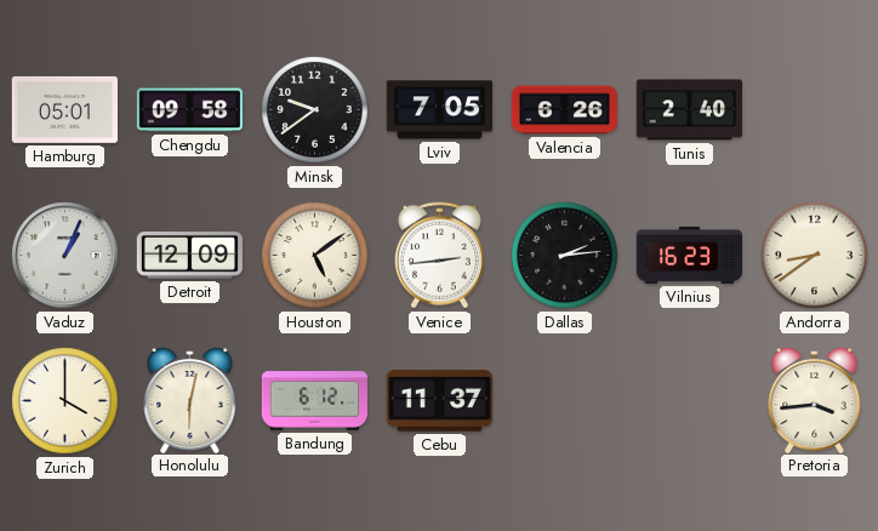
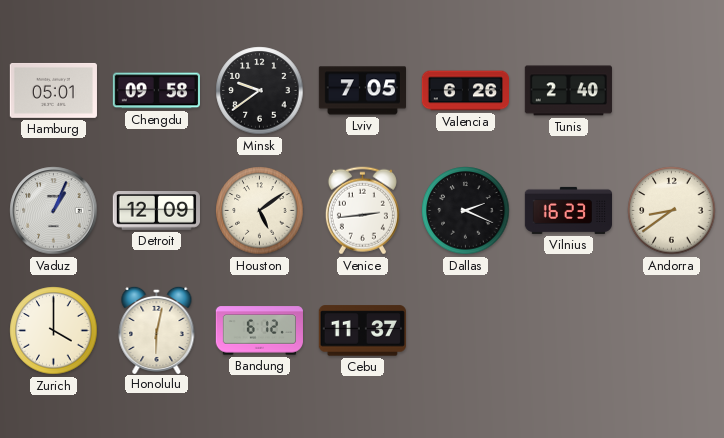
Dallas: 2:14 -> 2:19 (466, 211)
Pretoria: 3:44 -> none (815, 399)
